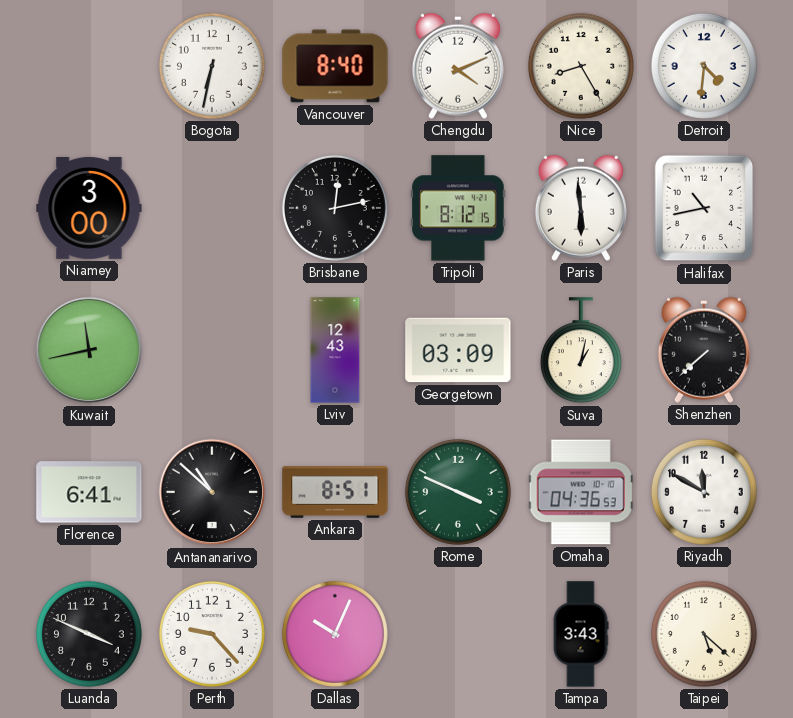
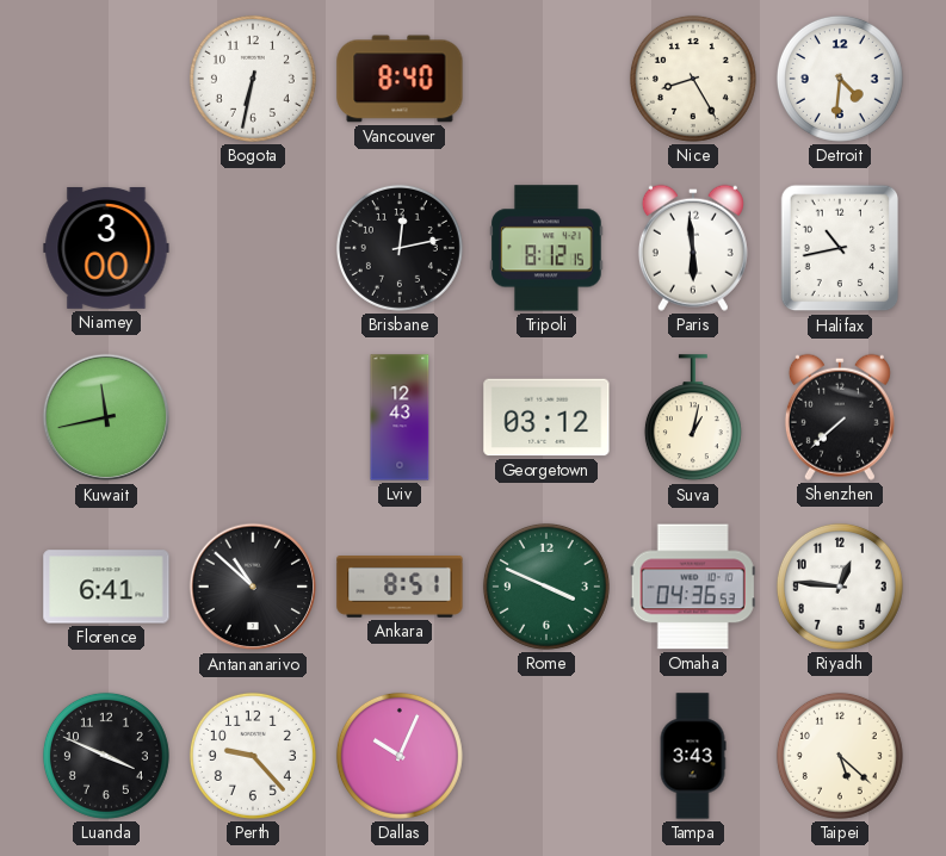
Chengdu: 4:11 -> none (458, 66)
Georgetown: 03:09 -> 03:12 (546, 417)
Riyadh: 11:50 -> 12:46 (840, 587)
